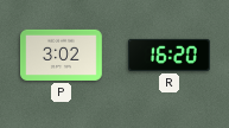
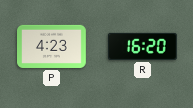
P: 3:02 -> 4:23 (52, 46)
